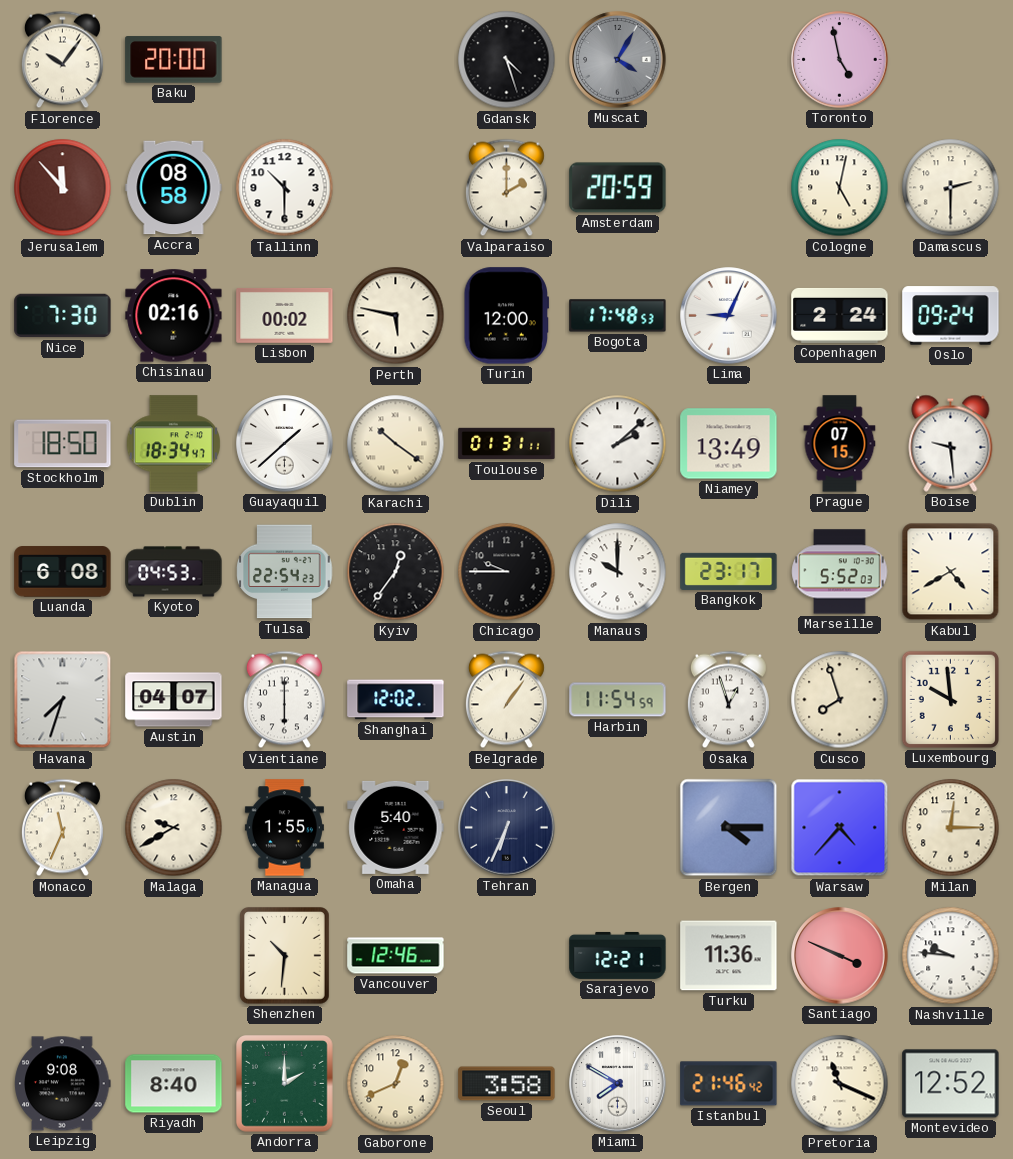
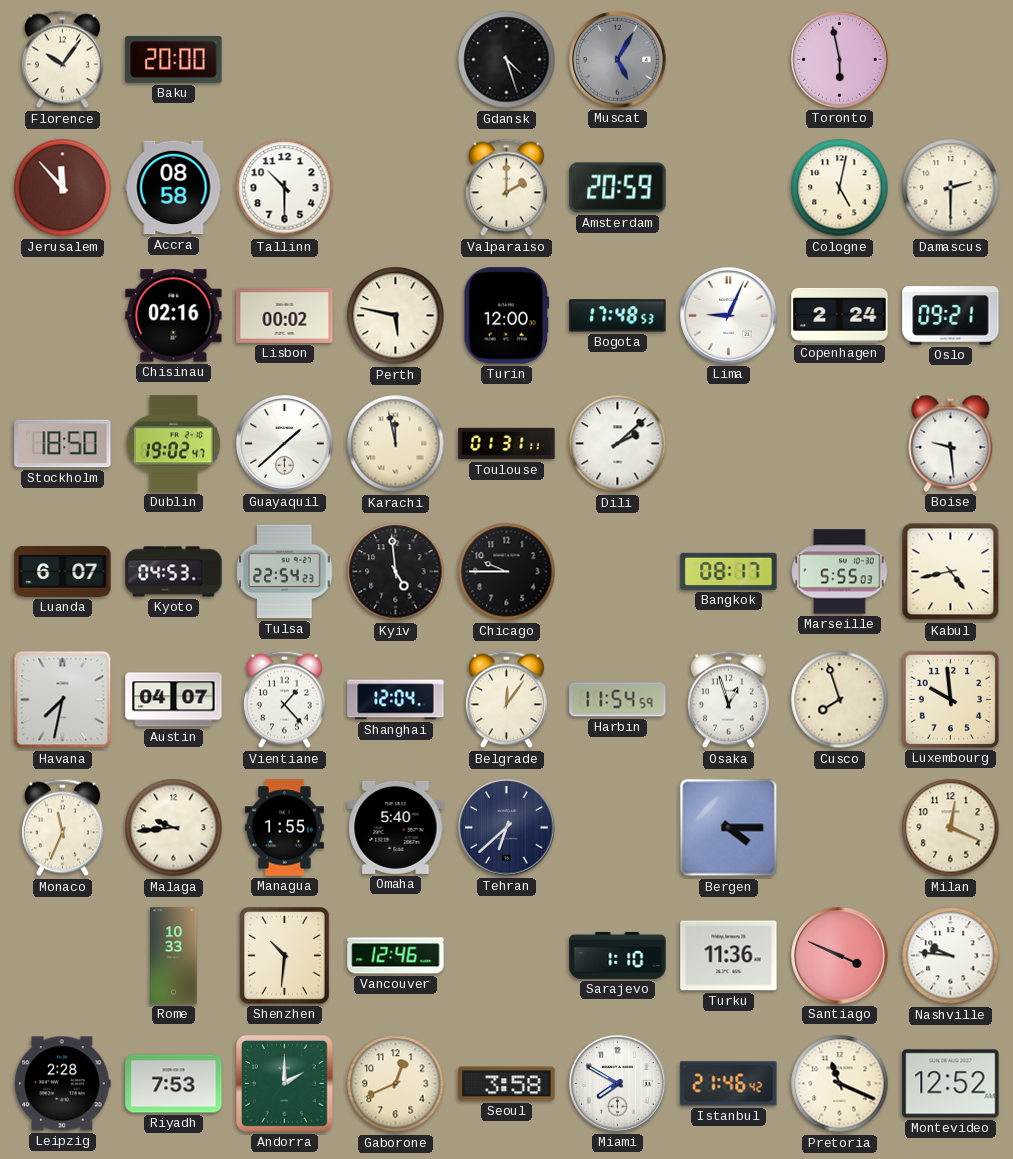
Muscat: 4:05 -> 5:05 (618, 60)
Toronto: 4:58 -> 5:58 (840, 60)
Nice: 7:30 -> none (63, 316)
Oslo: 09:24 -> 09:21 (951, 316)
Dublin: 18:34 -> 19:02 (173, 444)
Karachi: 10:21 -> 11:58 (396, 444)
Niamey: 13:49 -> none (729, 444)
Prague: 07:15 -> none (840, 444)
Luanda: 6:08 -> 6:07 (63, 572)
Kyiv: 12:36 -> 4:59 (396, 572)
Manaus: 10:00 -> none (618, 572)
Bangkok: 23:17 -> 08:17 (729, 571)
Marseille: 5:52 -> 5:55 (840, 572)
Kabul: 4:40 -> 4:43 (951, 572)
Havana: 7:33 -> 7:32 (63, 700)
Vientiane: 6:00 -> 1:23 (284, 700)
Shanghai: 12:02 -> 12:04 (396, 700)
Belgrade: 1:06 -> 12:06 (506, 700)
Malaga: 9:40 -> 9:44 (174, 828)
Tehran: 6:34 -> 6:38 (507, 828)
Warsaw: 4:37 -> none (840, 828)
Milan: 12:15 -> 12:19 (951, 828)
Rome: none -> 10:33 (174, 956)
Sarajevo: 12:21 -> 1:10 (618, 955)
Leipzig: 9:08 -> 2:28 (63, 1084)
Riyadh: 8:40 -> 7:53 (174, 1084)
